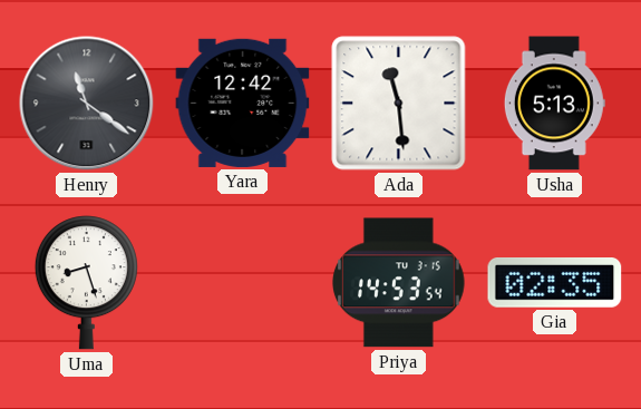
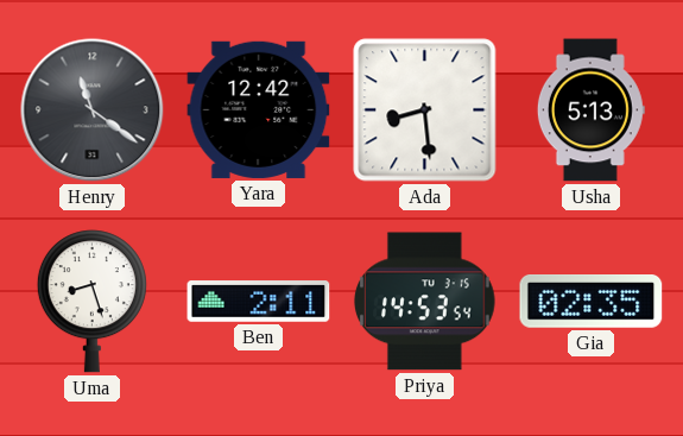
Ada: 11:29 -> 8:29 (425, 110)
Ben: none -> 2:11 (259, 302)
